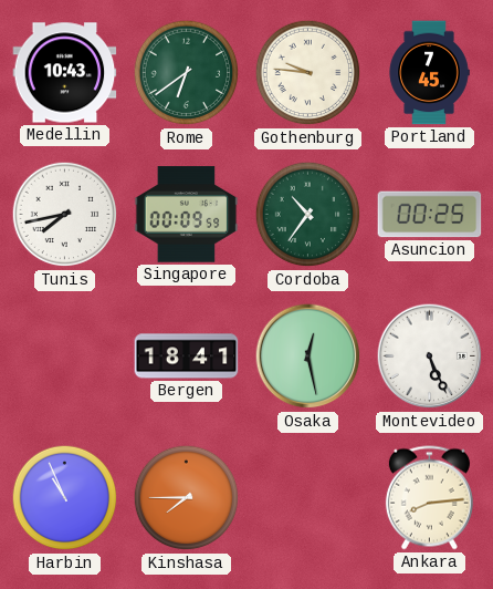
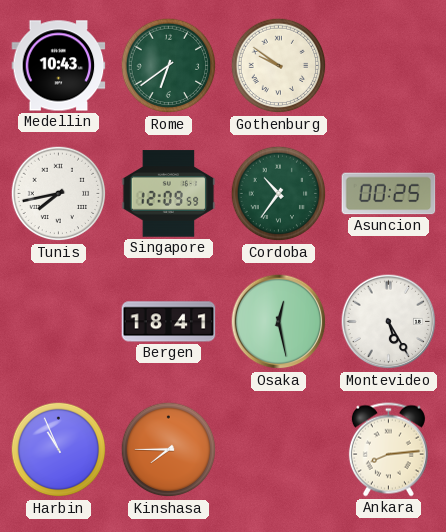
Gothenburg: 9:46 -> 9:51 (279, 66)
Portland: 7:45 -> none (429, 73)
Singapore: 00:09 -> 12:09 (169, 194)
Montevideo: 5:26 -> 5:25 (389, 322)
